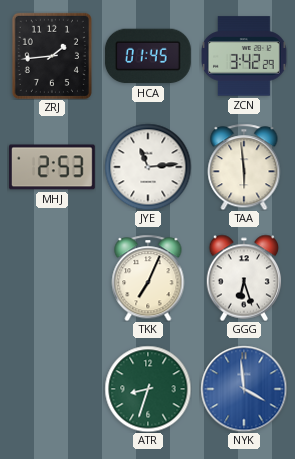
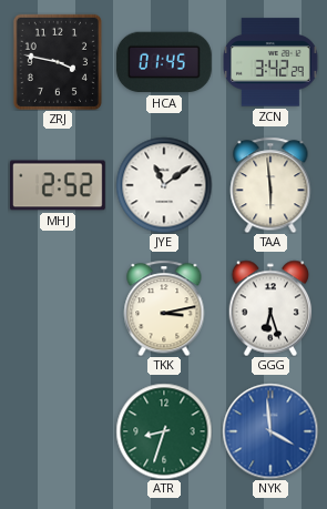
ZRJ: 1:44 -> 3:47 (58, 62)
MHJ: 2:53 -> 2:52 (58, 185)
JYE: 11:14 -> 11:09 (164, 185)
TKK: 7:04 -> 3:13 (164, 308)
